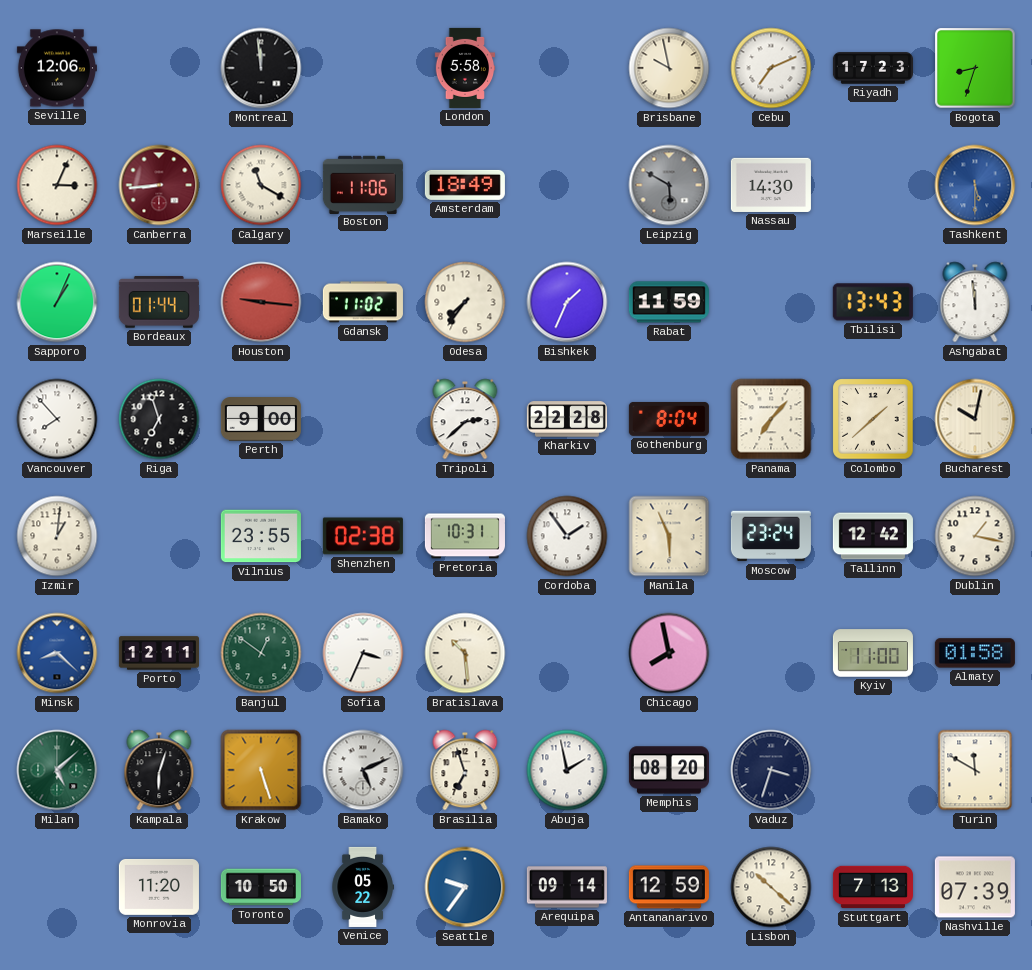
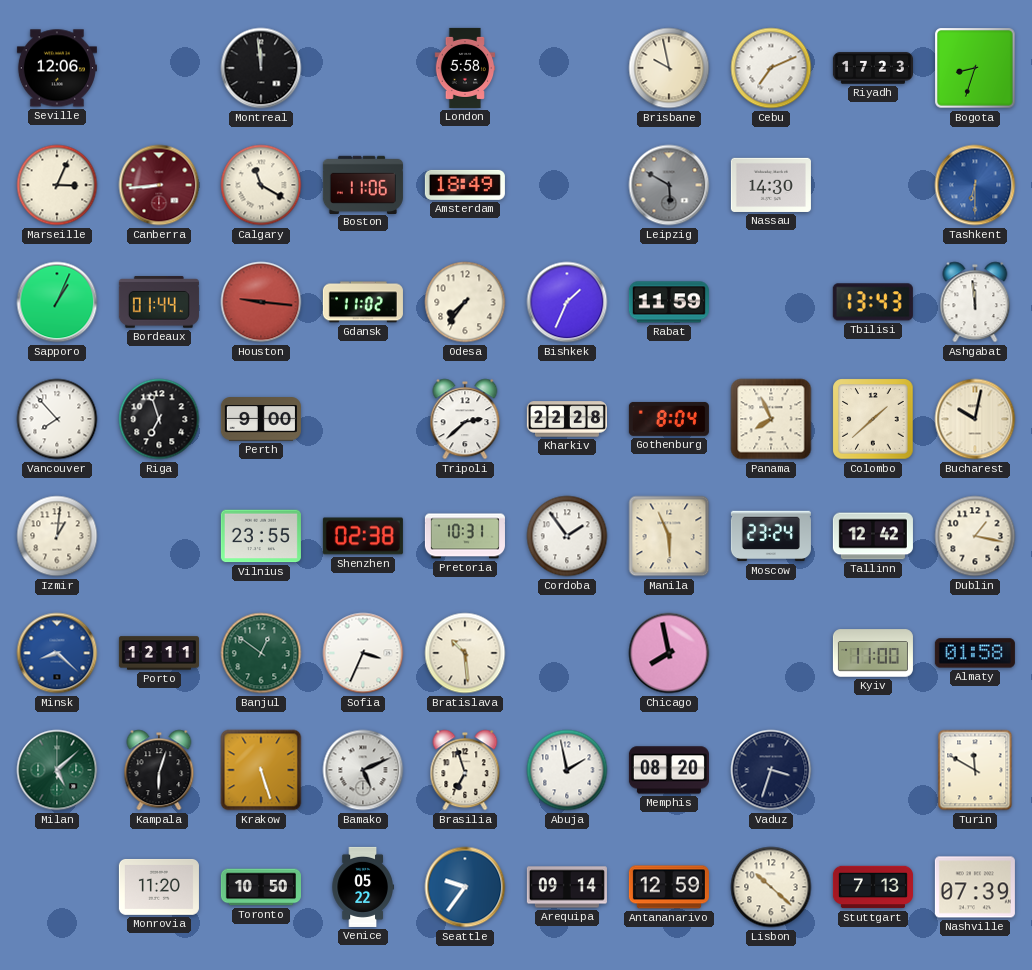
Tashkent: 5:30 -> 6:30 (975, 185)
Panama: 7:07 -> 7:56 (771, 419)
